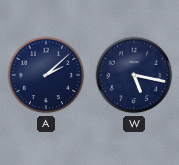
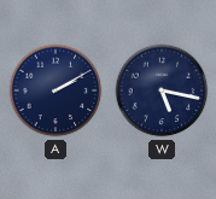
A: 2:08 -> 2:10 (56, 90)
